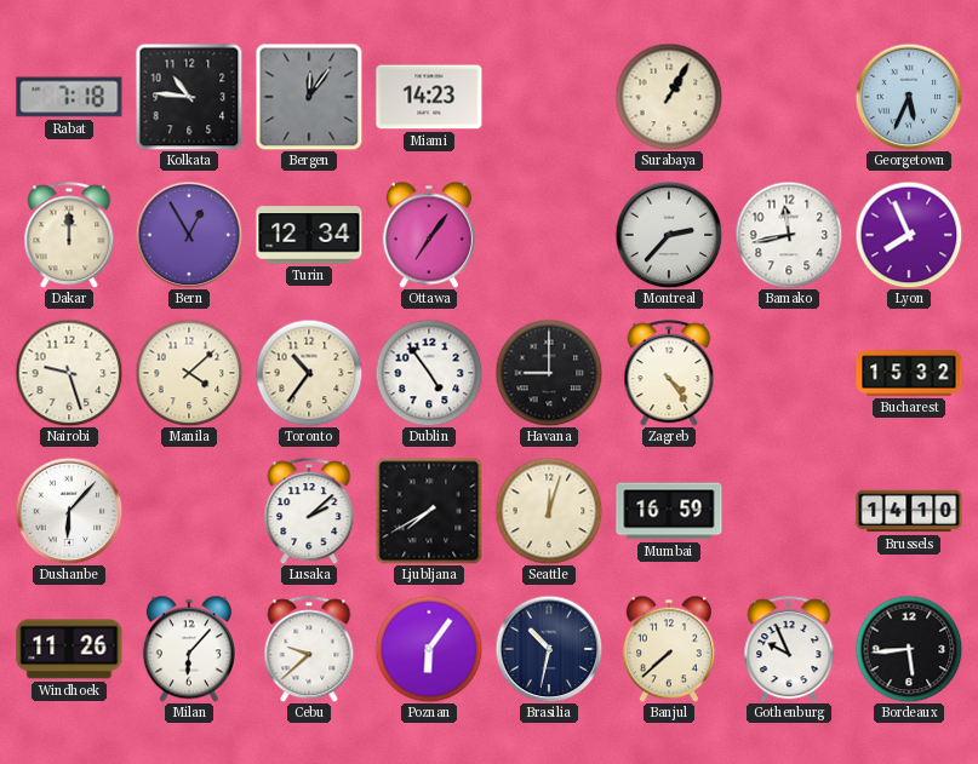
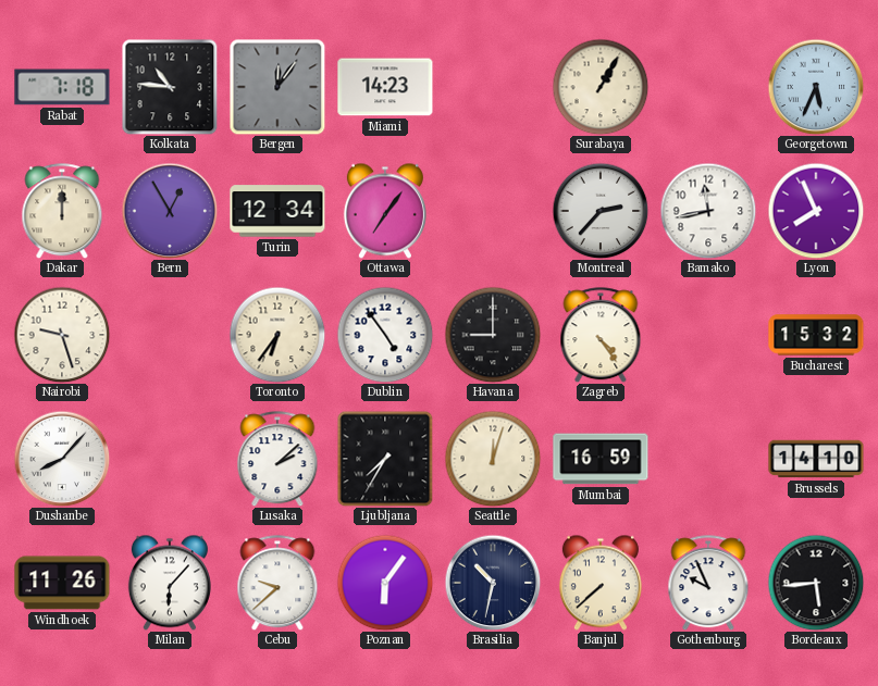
Manila: 4:08 -> none (189, 373)
Toronto: 10:36 -> 6:36 (277, 335)
Dushanbe: 6:07 -> 8:07 (62, 459)
Ljubljana: 7:40 -> 7:35 (385, 459)
